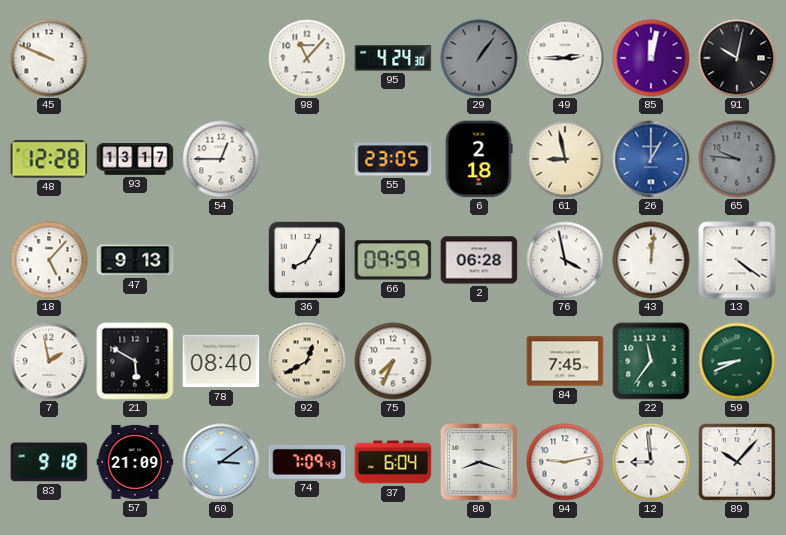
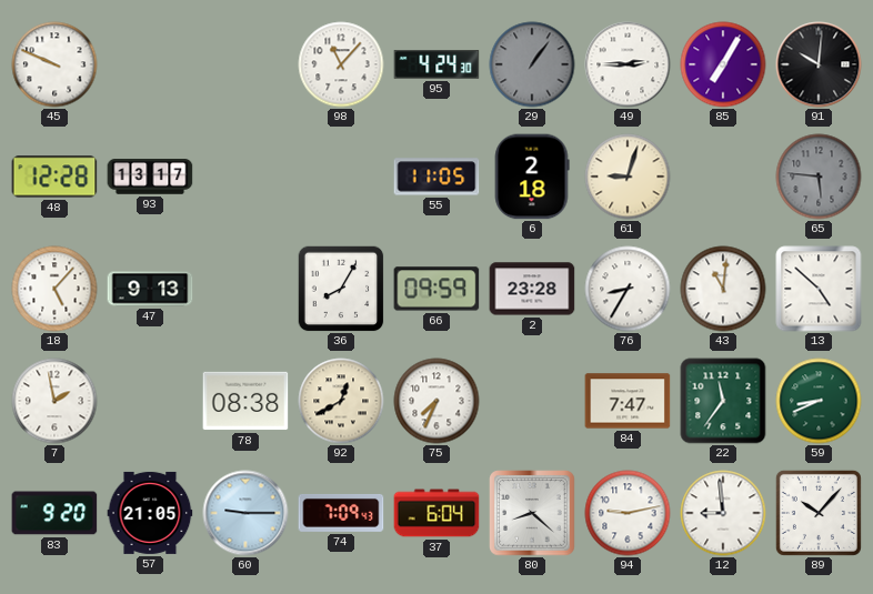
85: 12:02 -> 7:05 (723, 64)
91: 10:02 -> 10:01 (819, 64)
54: 12:45 -> none (221, 159)
55: 23:05 -> 11:05 (436, 177)
61: 8:58 -> 9:03 (628, 177)
26: 1:00 -> none (651, 159)
65: 9:46 -> 5:46 (819, 177)
2: 06:28 -> 23:28 (532, 289)
76: 3:58 -> 8:35 (628, 289)
43: 12:01 -> 11:01 (723, 289)
13: 4:21 -> 4:52 (819, 289)
21: 5:50 -> none (135, 361)
78: 08:40 -> 08:38 (245, 401)
84: 7:45 -> 7:47 (628, 401)
83: 9:18 -> 9:20 (54, 513)
57: 21:09 -> 21:05 (150, 513)
60: 3:09 -> 9:15 (245, 513)
80: 8:18 -> 8:22 (532, 513)
